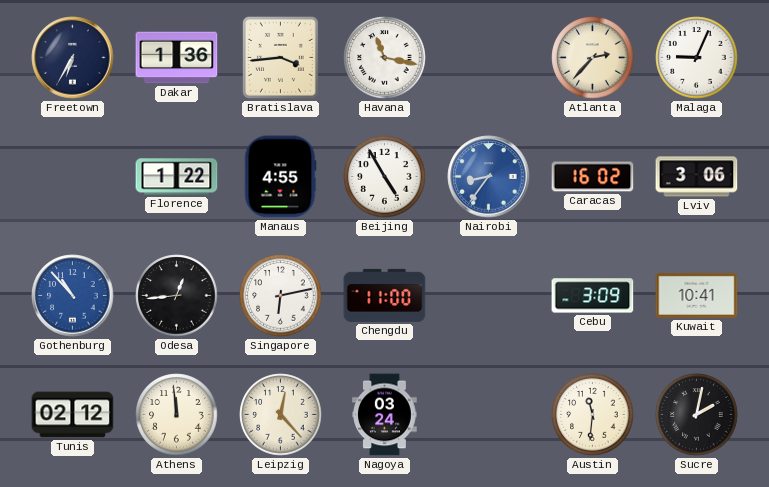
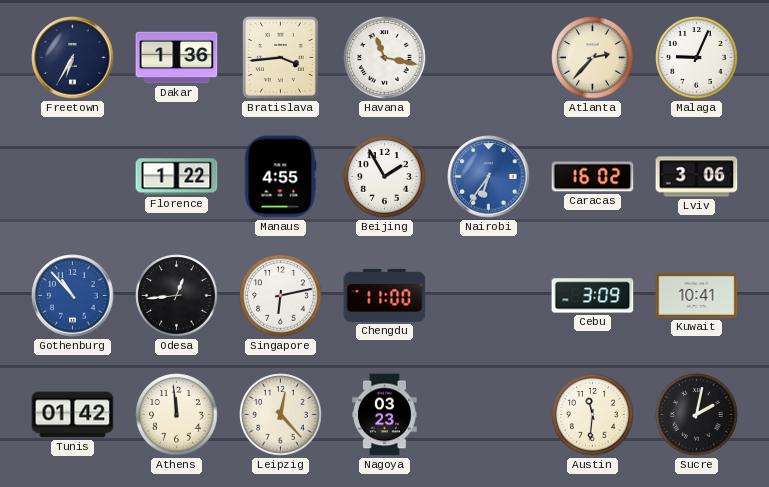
Beijing: 4:55 -> 1:55 (385, 177)
Nairobi: 8:36 -> 6:36 (489, 177)
Tunis: 02:12 -> 01:42 (73, 415)
Nagoya: 03:24 -> 03:23 (385, 415)
